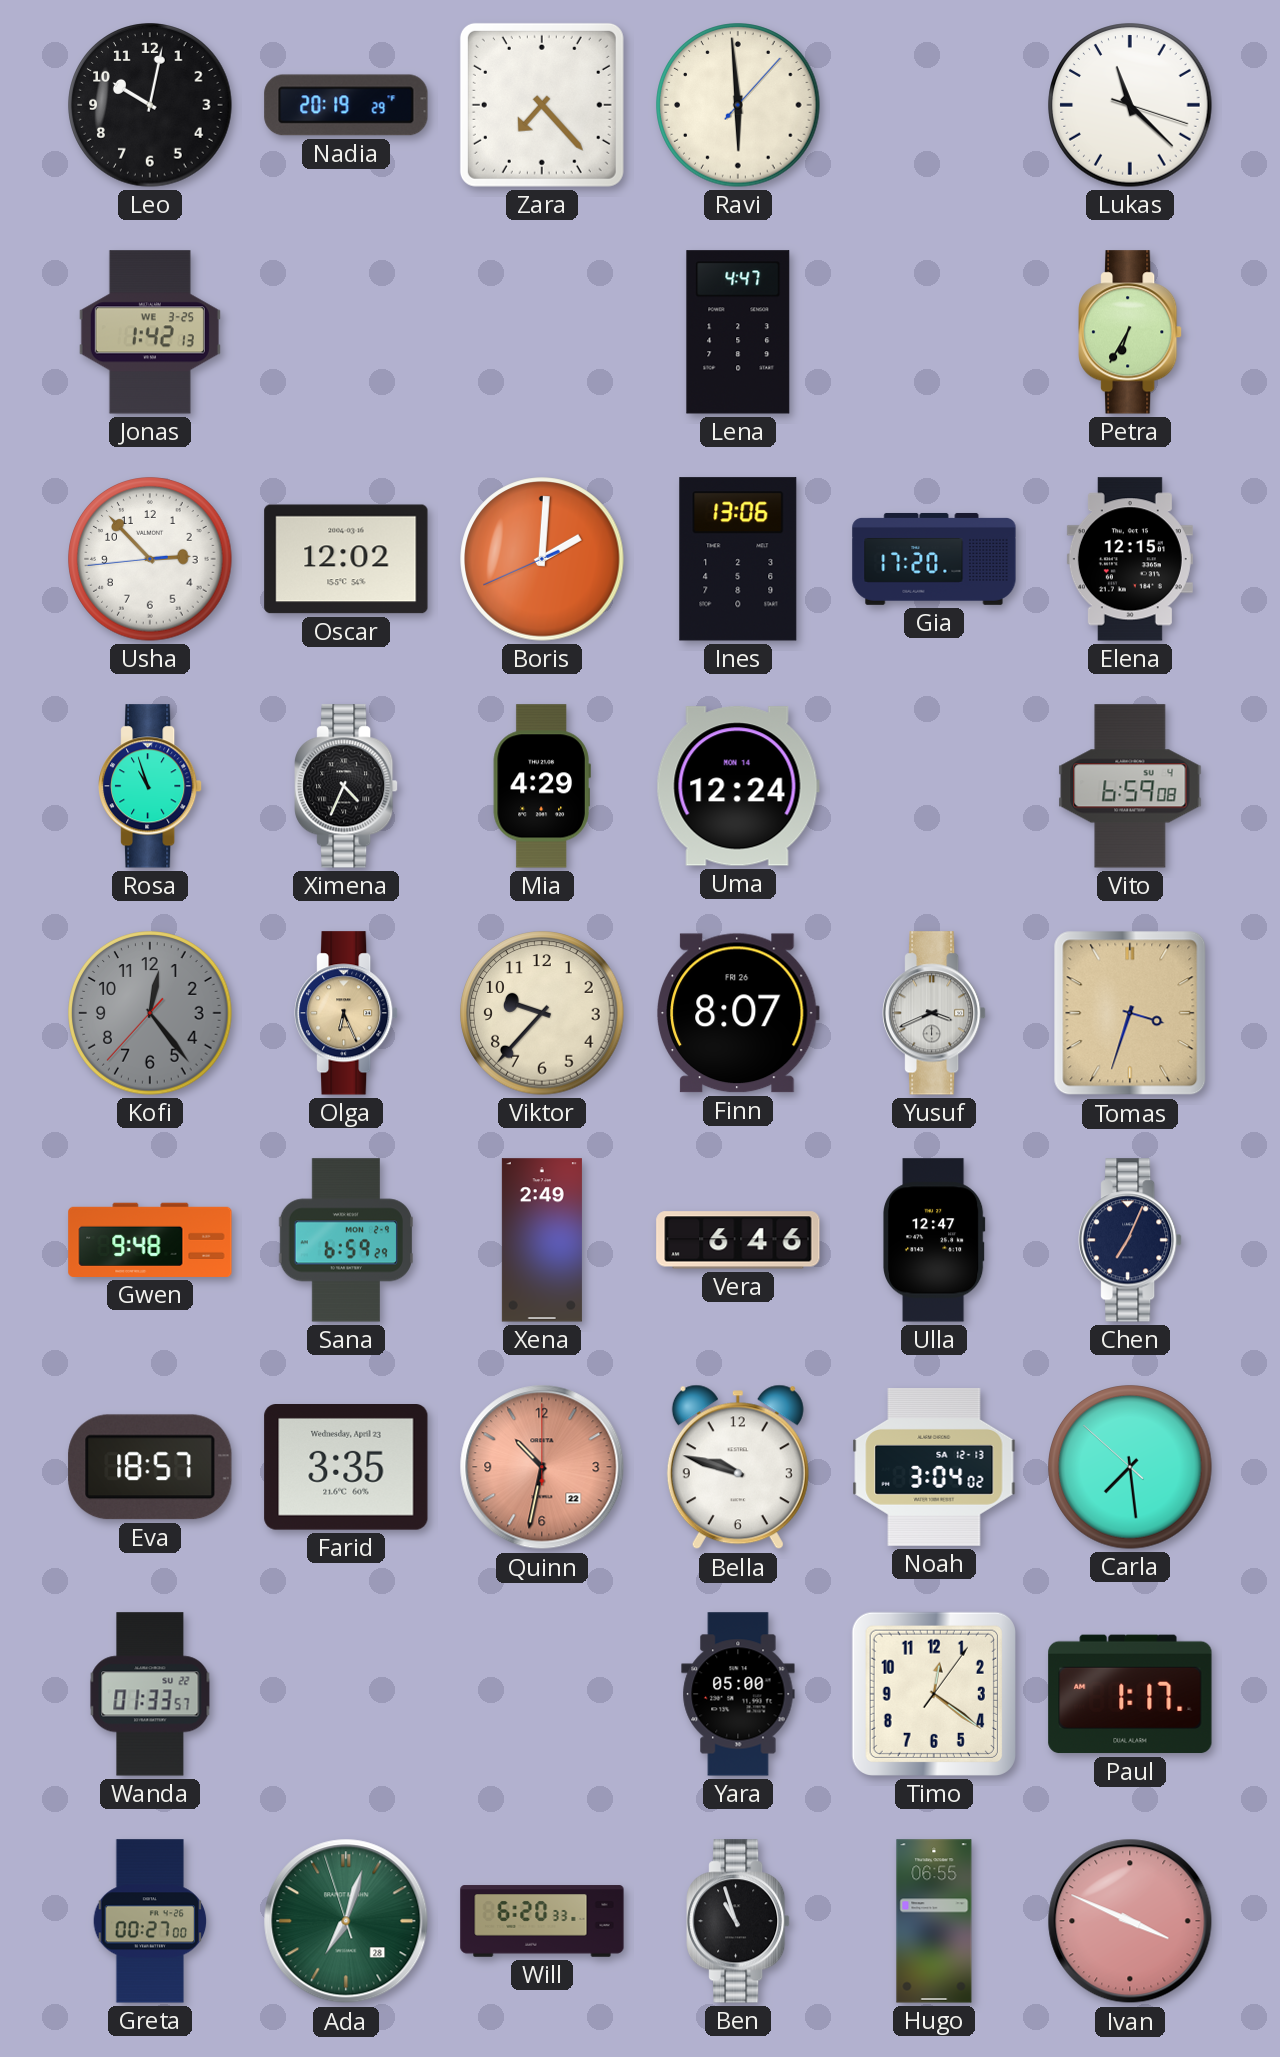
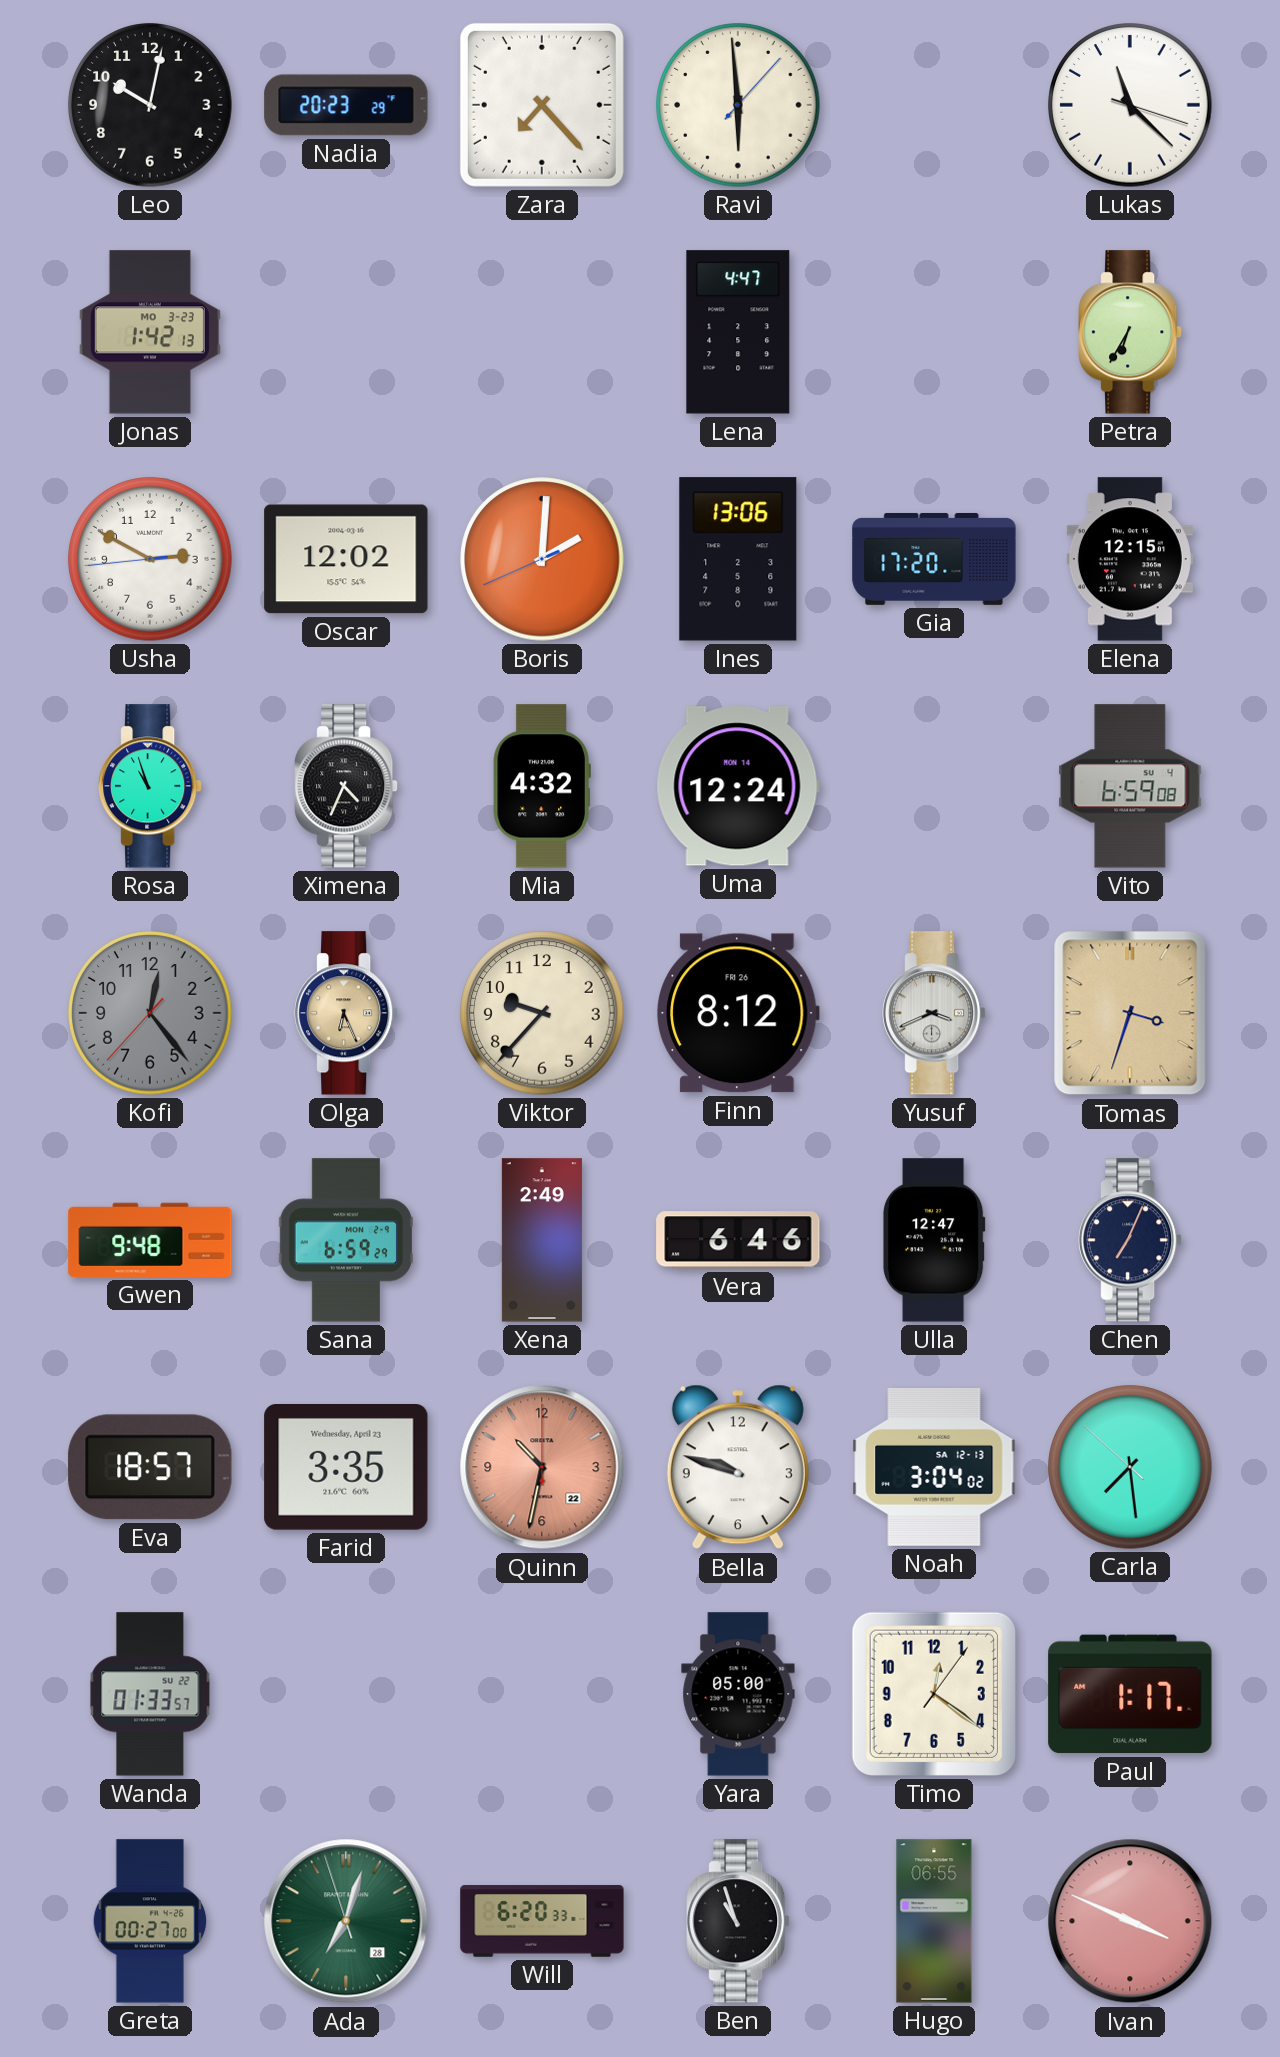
Nadia: 20:19 -> 20:23 (346, 105)
Jonas date: WE 3-25 -> MO 3-23 (150, 332)
Usha: 2:52 -> 2:49 (150, 559)
Mia: 4:29 -> 4:32 (542, 786)
Finn: 8:07 -> 8:12 (739, 1013)
